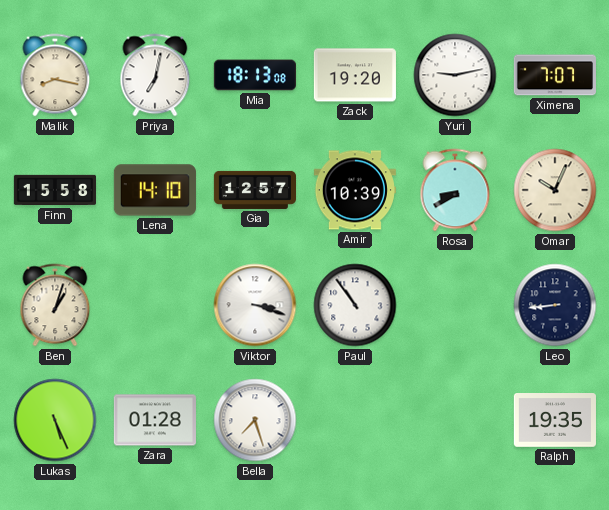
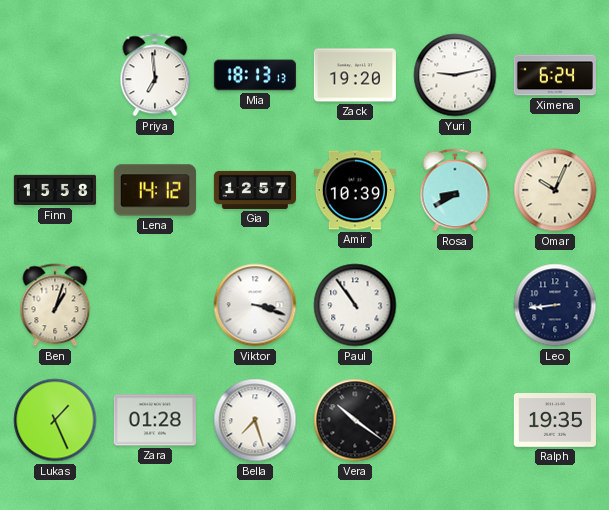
Malik: 8:17 -> none (55, 75)
Priya: 7:02 -> 6:59 (155, 75)
Mia: 18:13:08 -> 18:13:13 (255, 75)
Ximena: 7:07 -> 6:24 (555, 75)
Lena: 14:10 -> 14:12 (155, 190)
Lukas: 5:26 -> 1:26 (55, 420)
Vera: none -> 10:21 (355, 420)
